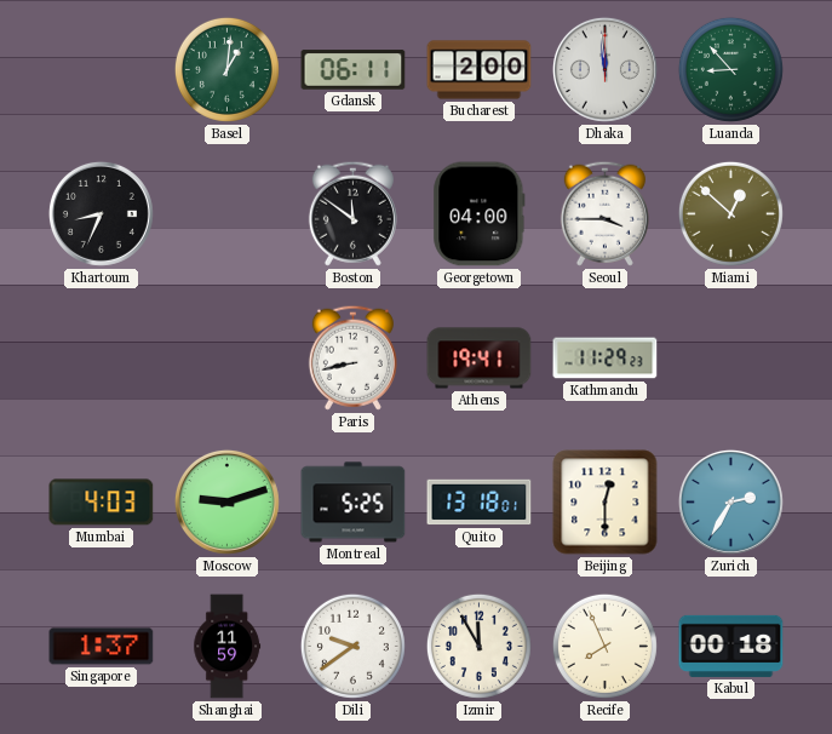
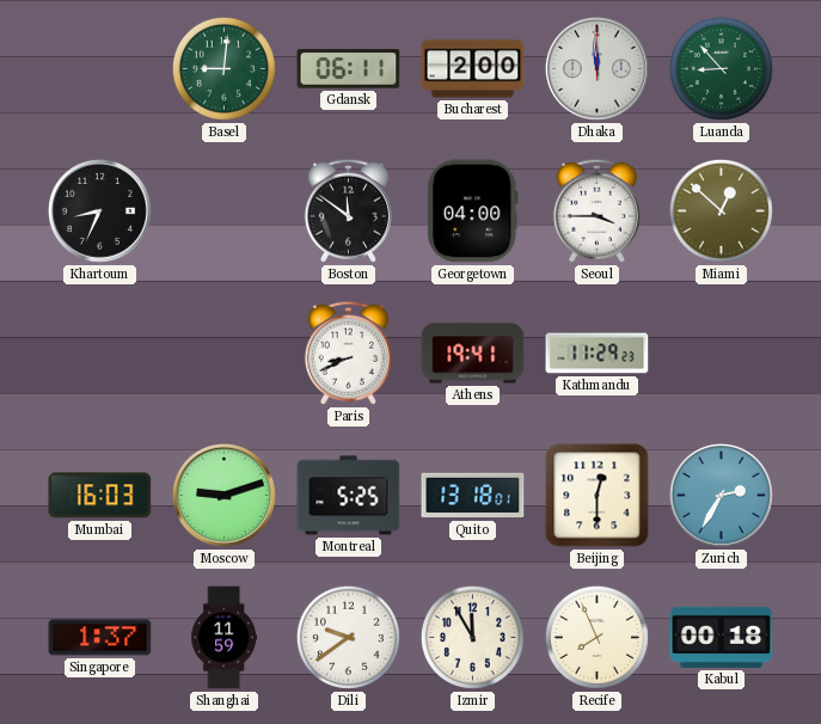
Basel: 1:01 -> 9:01 (223, 68)
Paris: 8:43 -> 8:41 (348, 352)
Mumbai: 4:03 -> 16:03 (100, 496)
